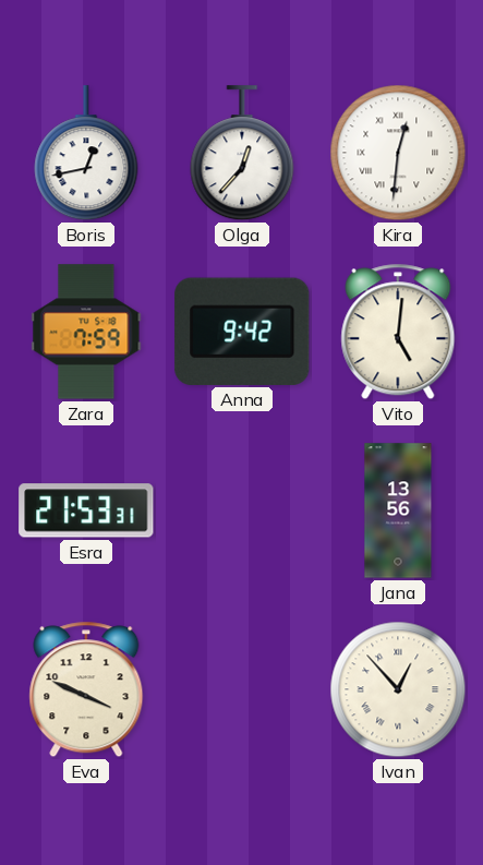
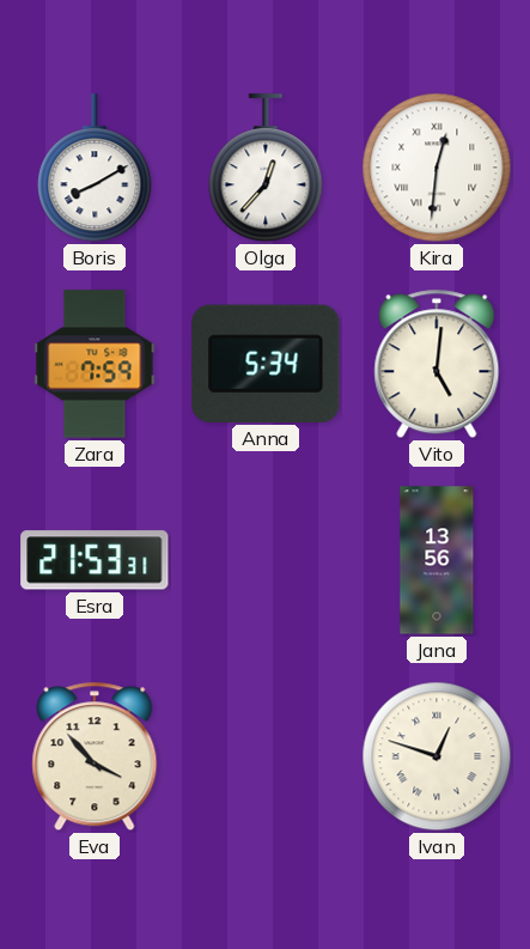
Boris: 12:43 -> 8:10 (95, 169)
Anna: 9:42 -> 5:34 (266, 364)
Eva: 3:49 -> 3:53 (95, 756)
Ivan: 12:53 -> 12:48 (437, 756)
